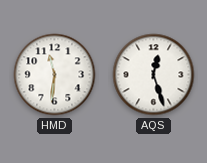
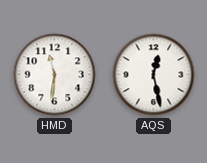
AQS: 12:27 -> 12:28 (154, 75)
